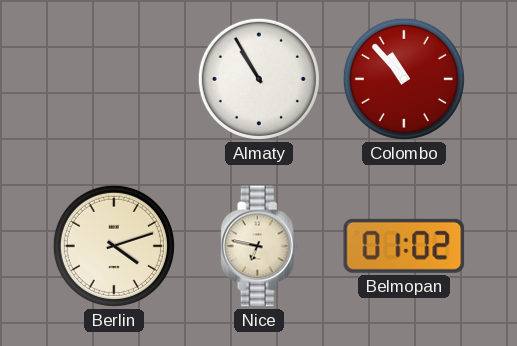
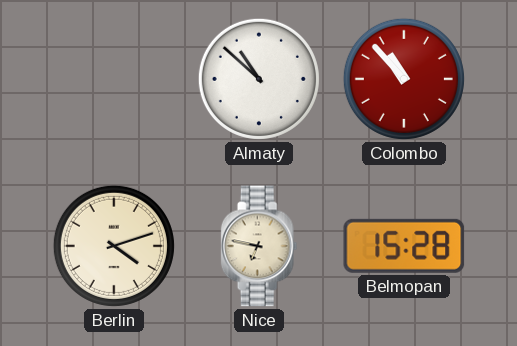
Almaty: 10:55 -> 10:52 (259, 79)
Belmopan: 01:02 -> 15:28 (404, 246)
